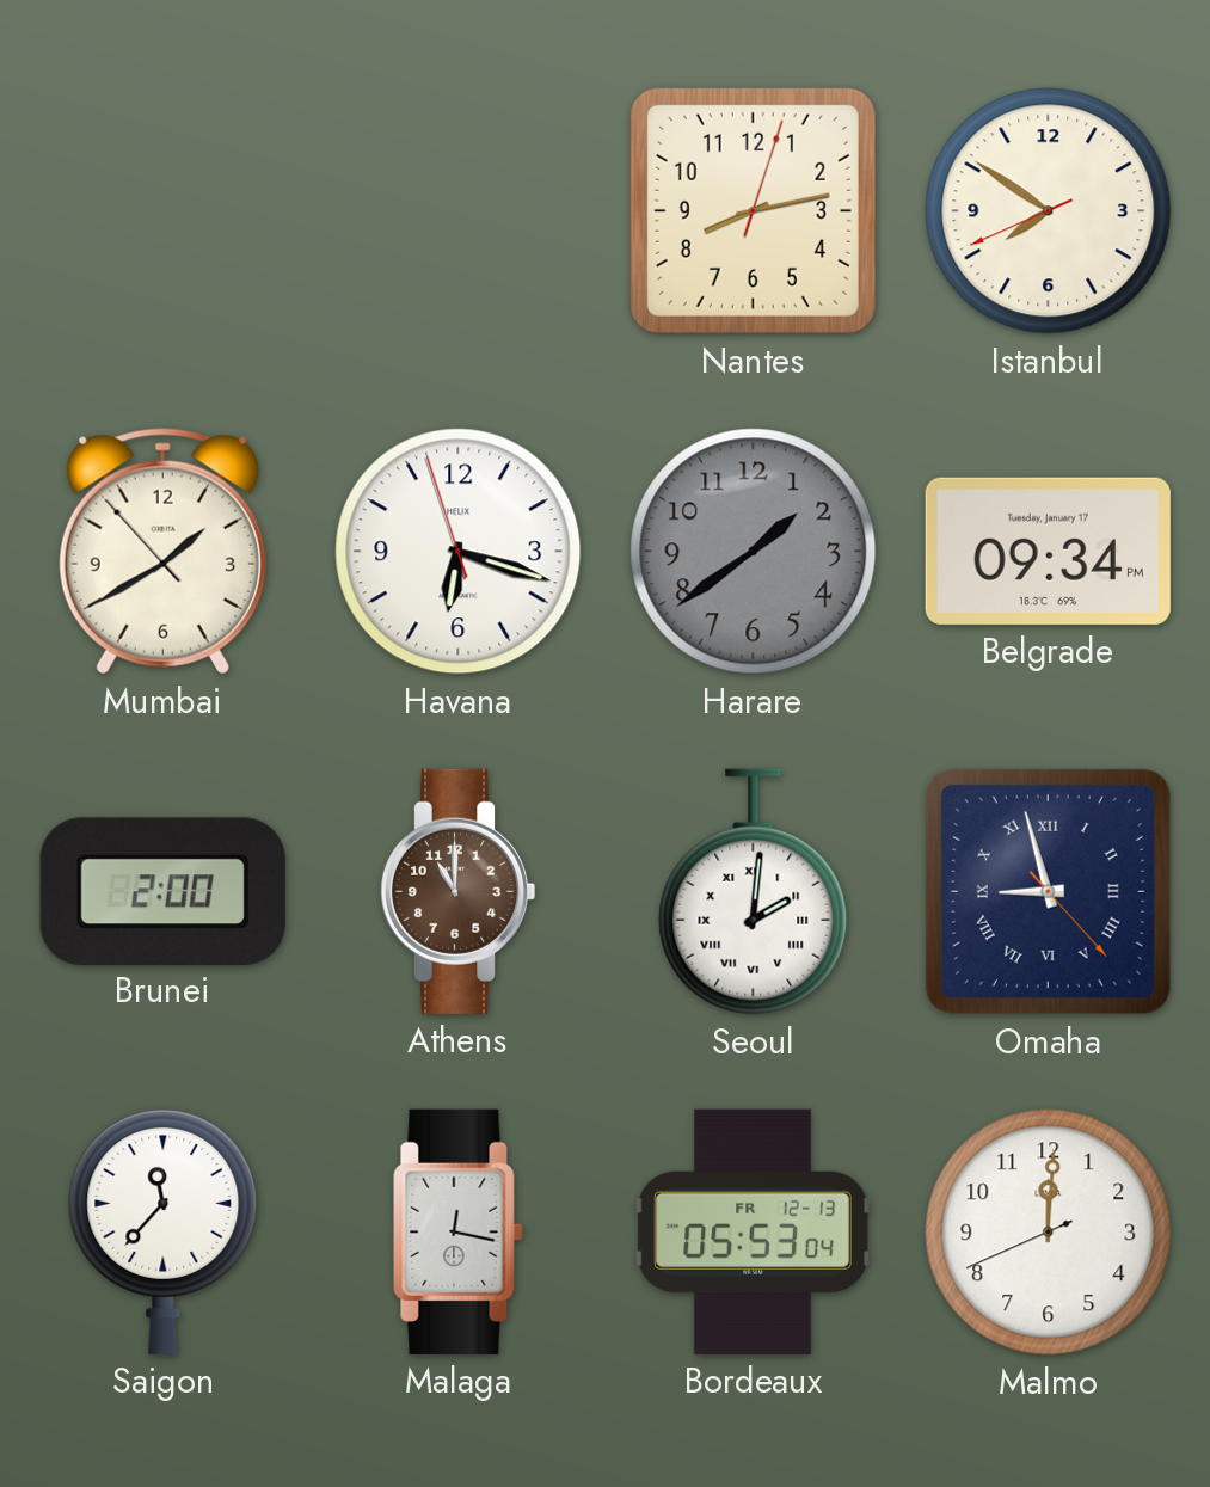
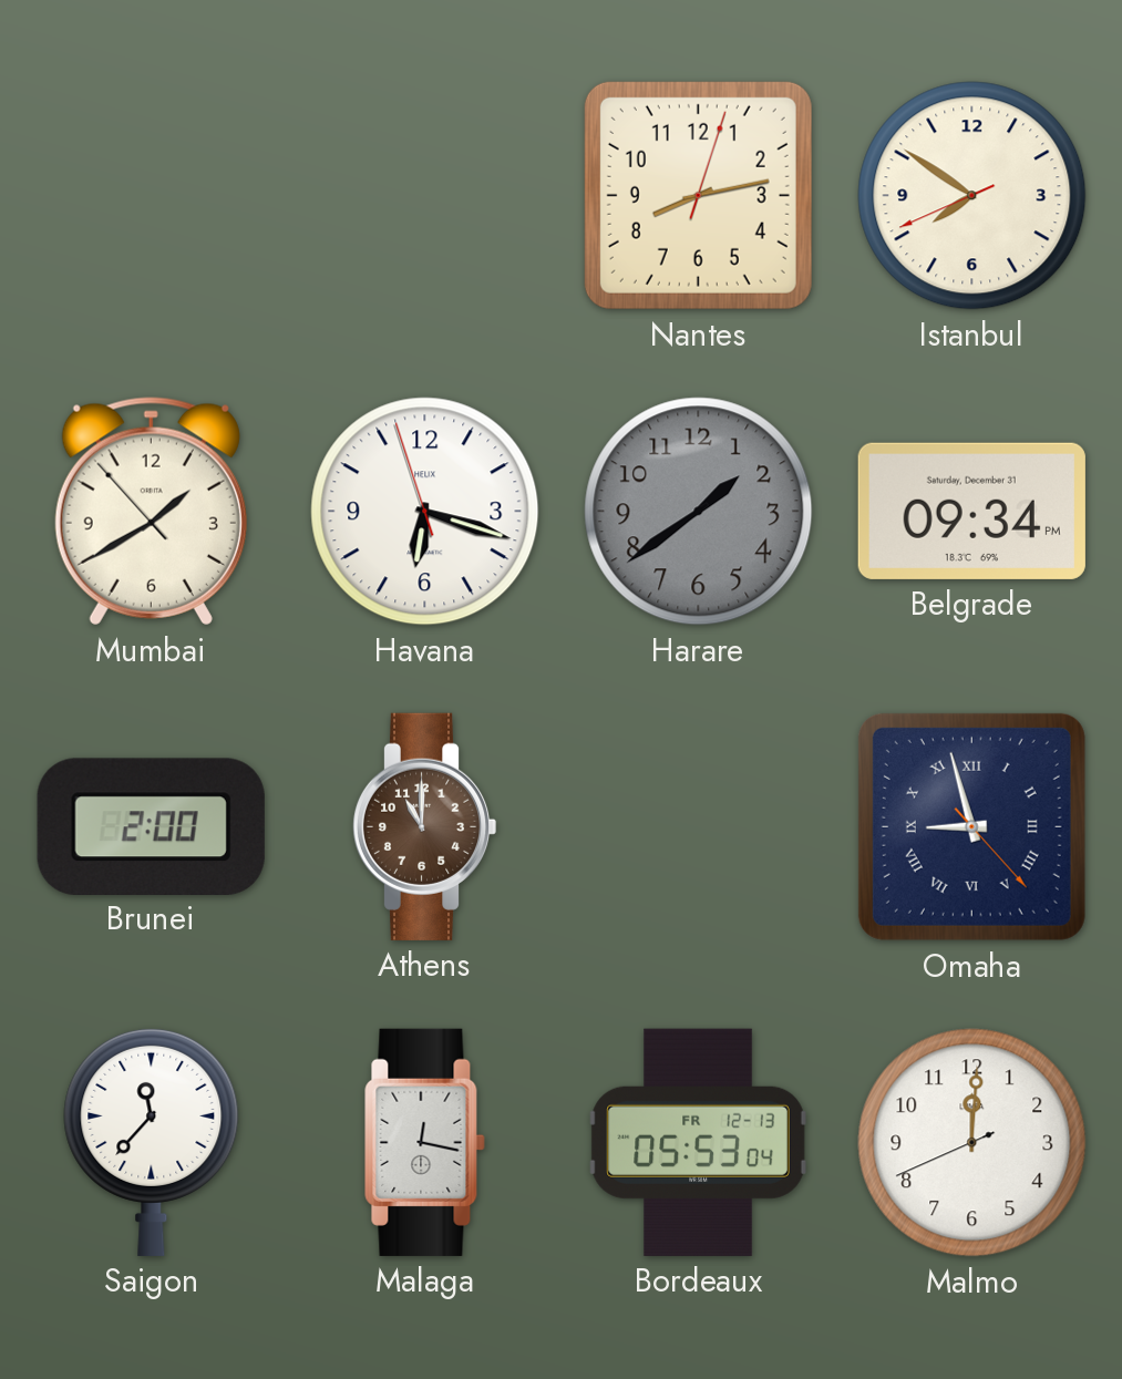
Belgrade date: Tuesday, January 17 -> Saturday, December 31 (971, 511)
Seoul: 2:01 -> none (754, 892)
